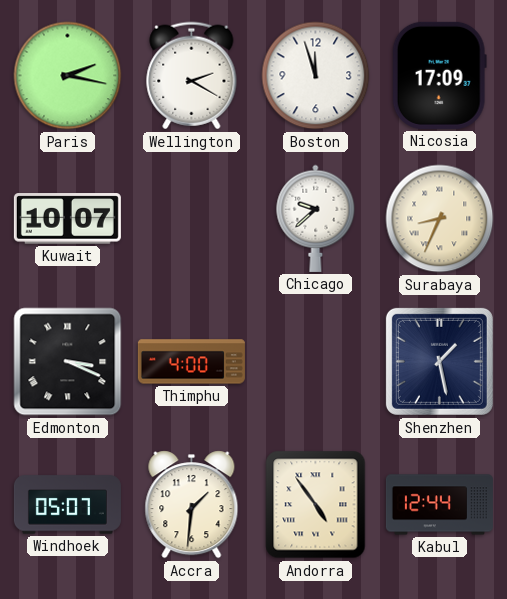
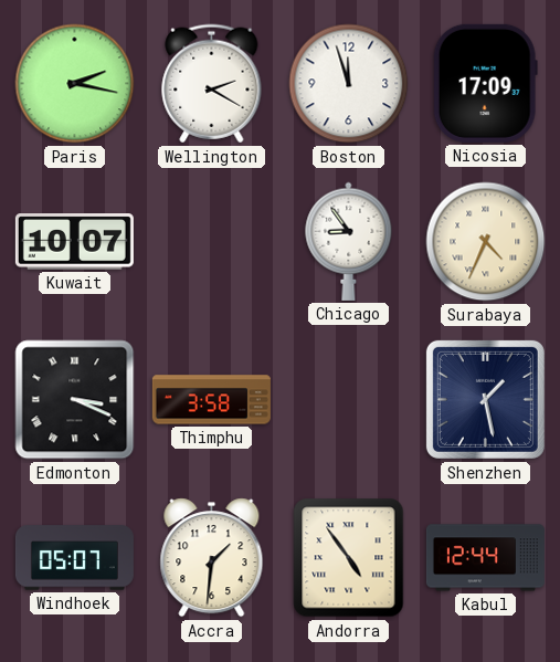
Chicago: 9:38 -> 8:54 (349, 241)
Surabaya: 8:34 -> 4:34 (486, 242)
Thimphu: 4:00 -> 3:58 (211, 400)
